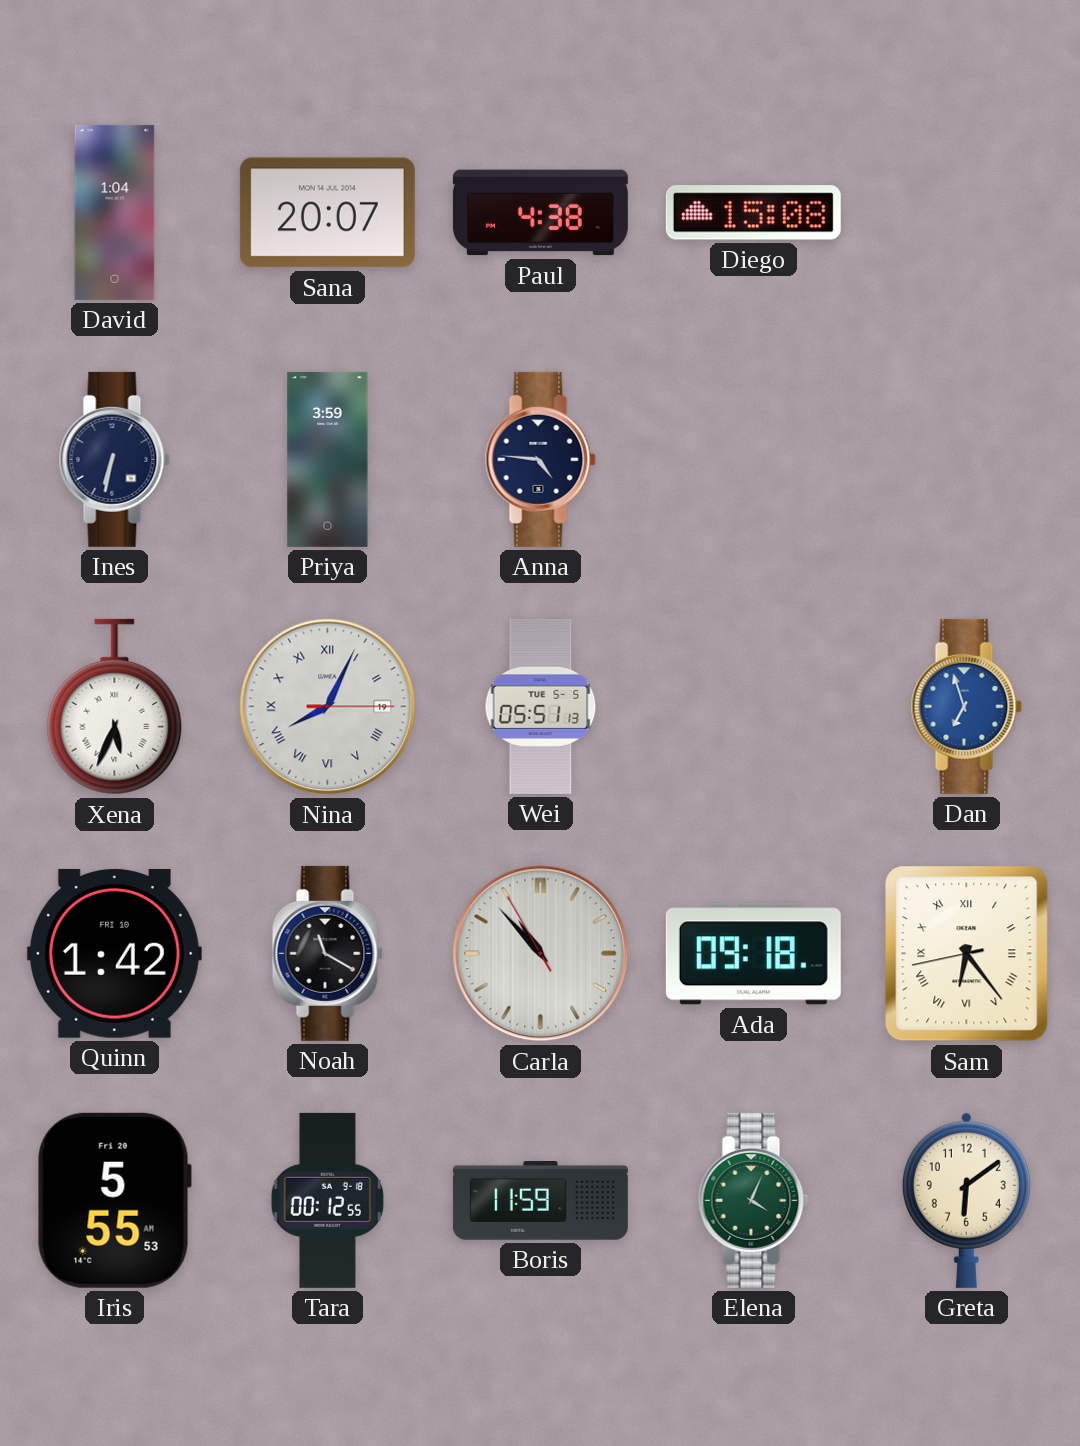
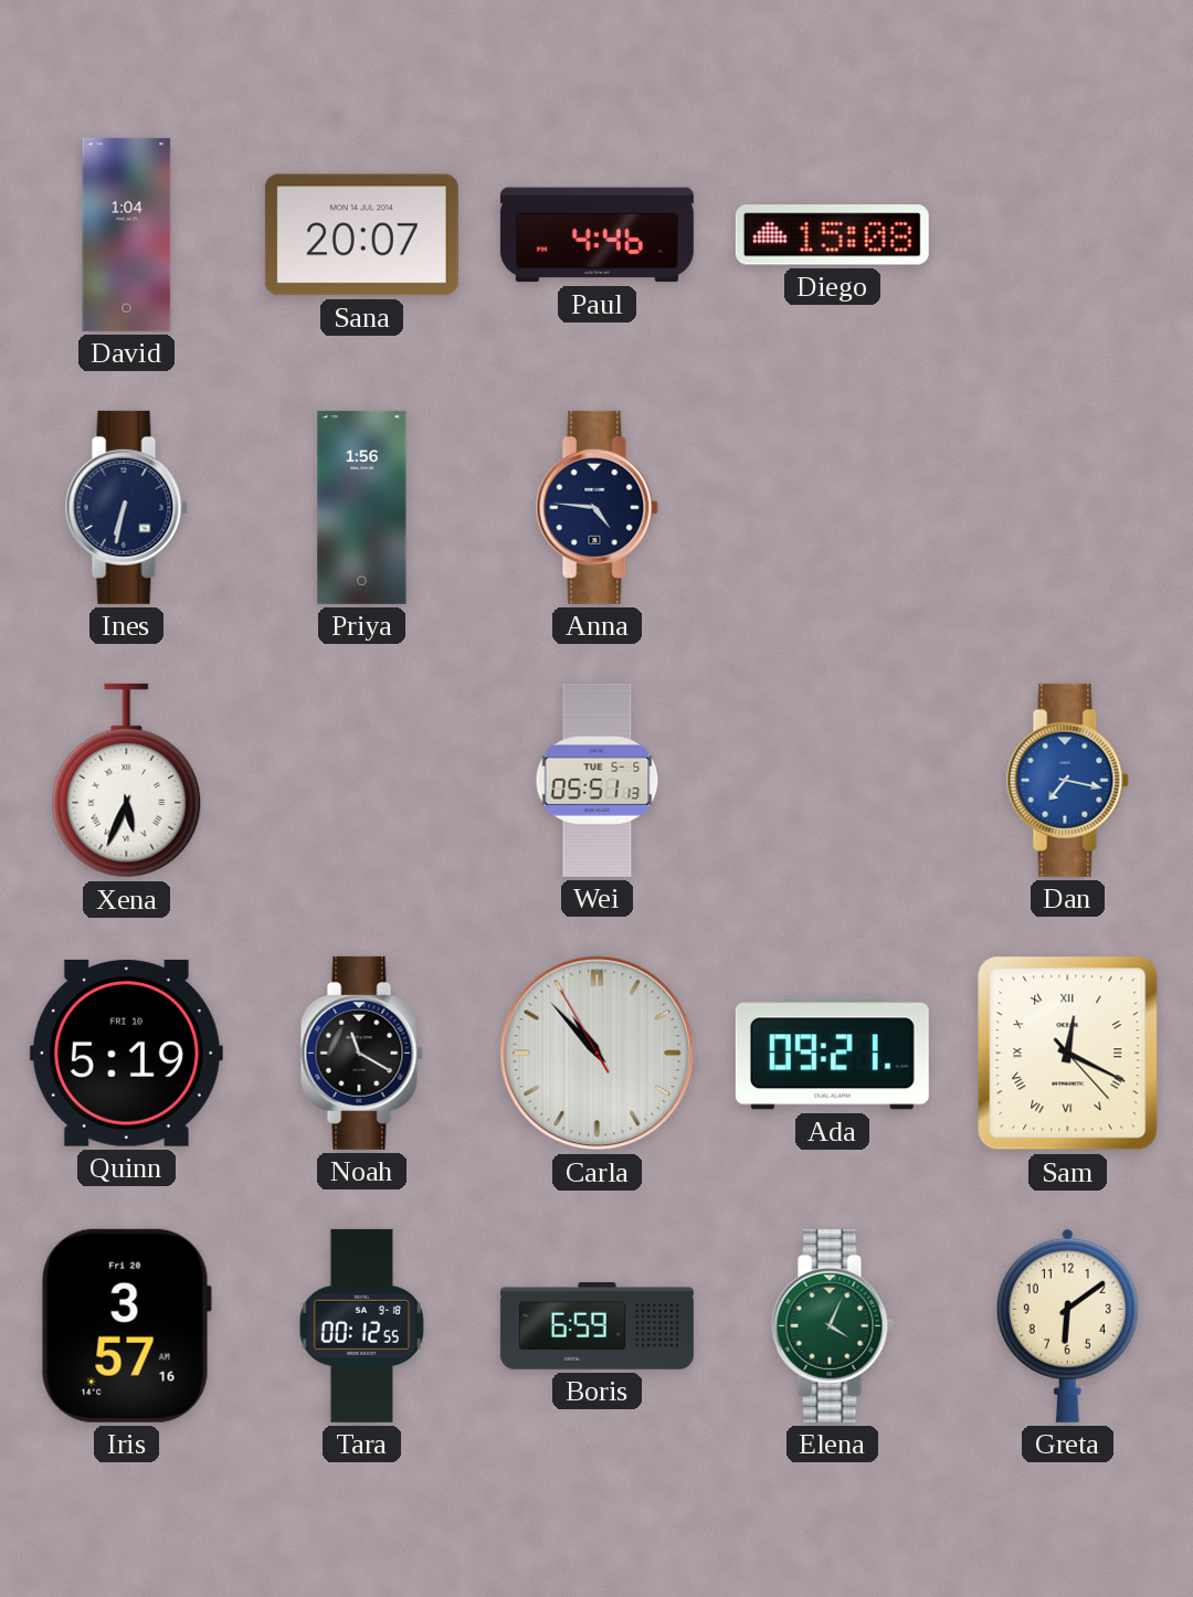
Paul: 4:38 -> 4:46 (596, 235)
Priya: 3:59 -> 1:56 (362, 507)
Nina: 8:04 -> none (328, 707)
Dan: 6:57 -> 7:17 (1067, 780)
Quinn: 1:42 -> 5:19 (126, 1053)
Ada: 09:18 -> 09:21 (832, 1054)
Sam: 6:23 -> 12:19 (1068, 1054)
Iris: 5:55 -> 3:57 (126, 1325)
Boris: 11:59 -> 6:59 (596, 1326)
